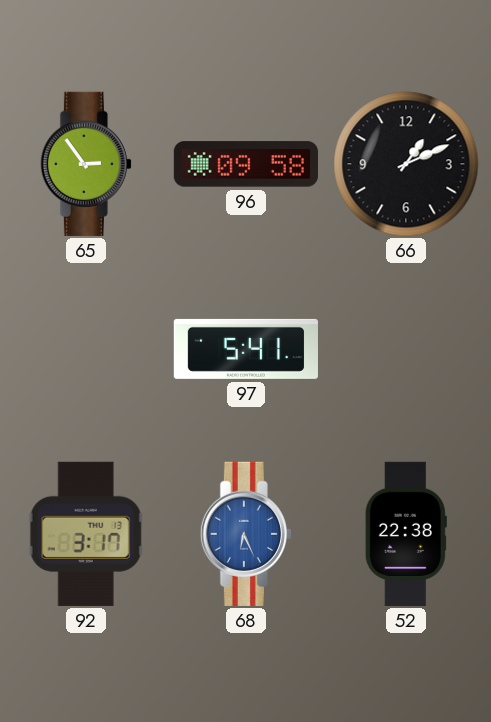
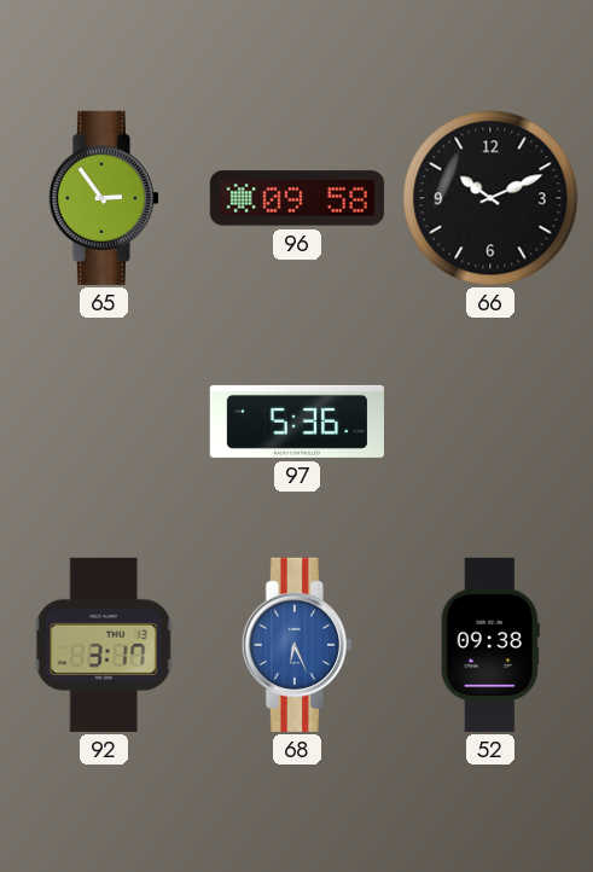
66: 1:11 -> 10:11 (490, 198)
97: 5:41 -> 5:36 (297, 422)
52: 22:38 -> 09:38 (490, 645)
